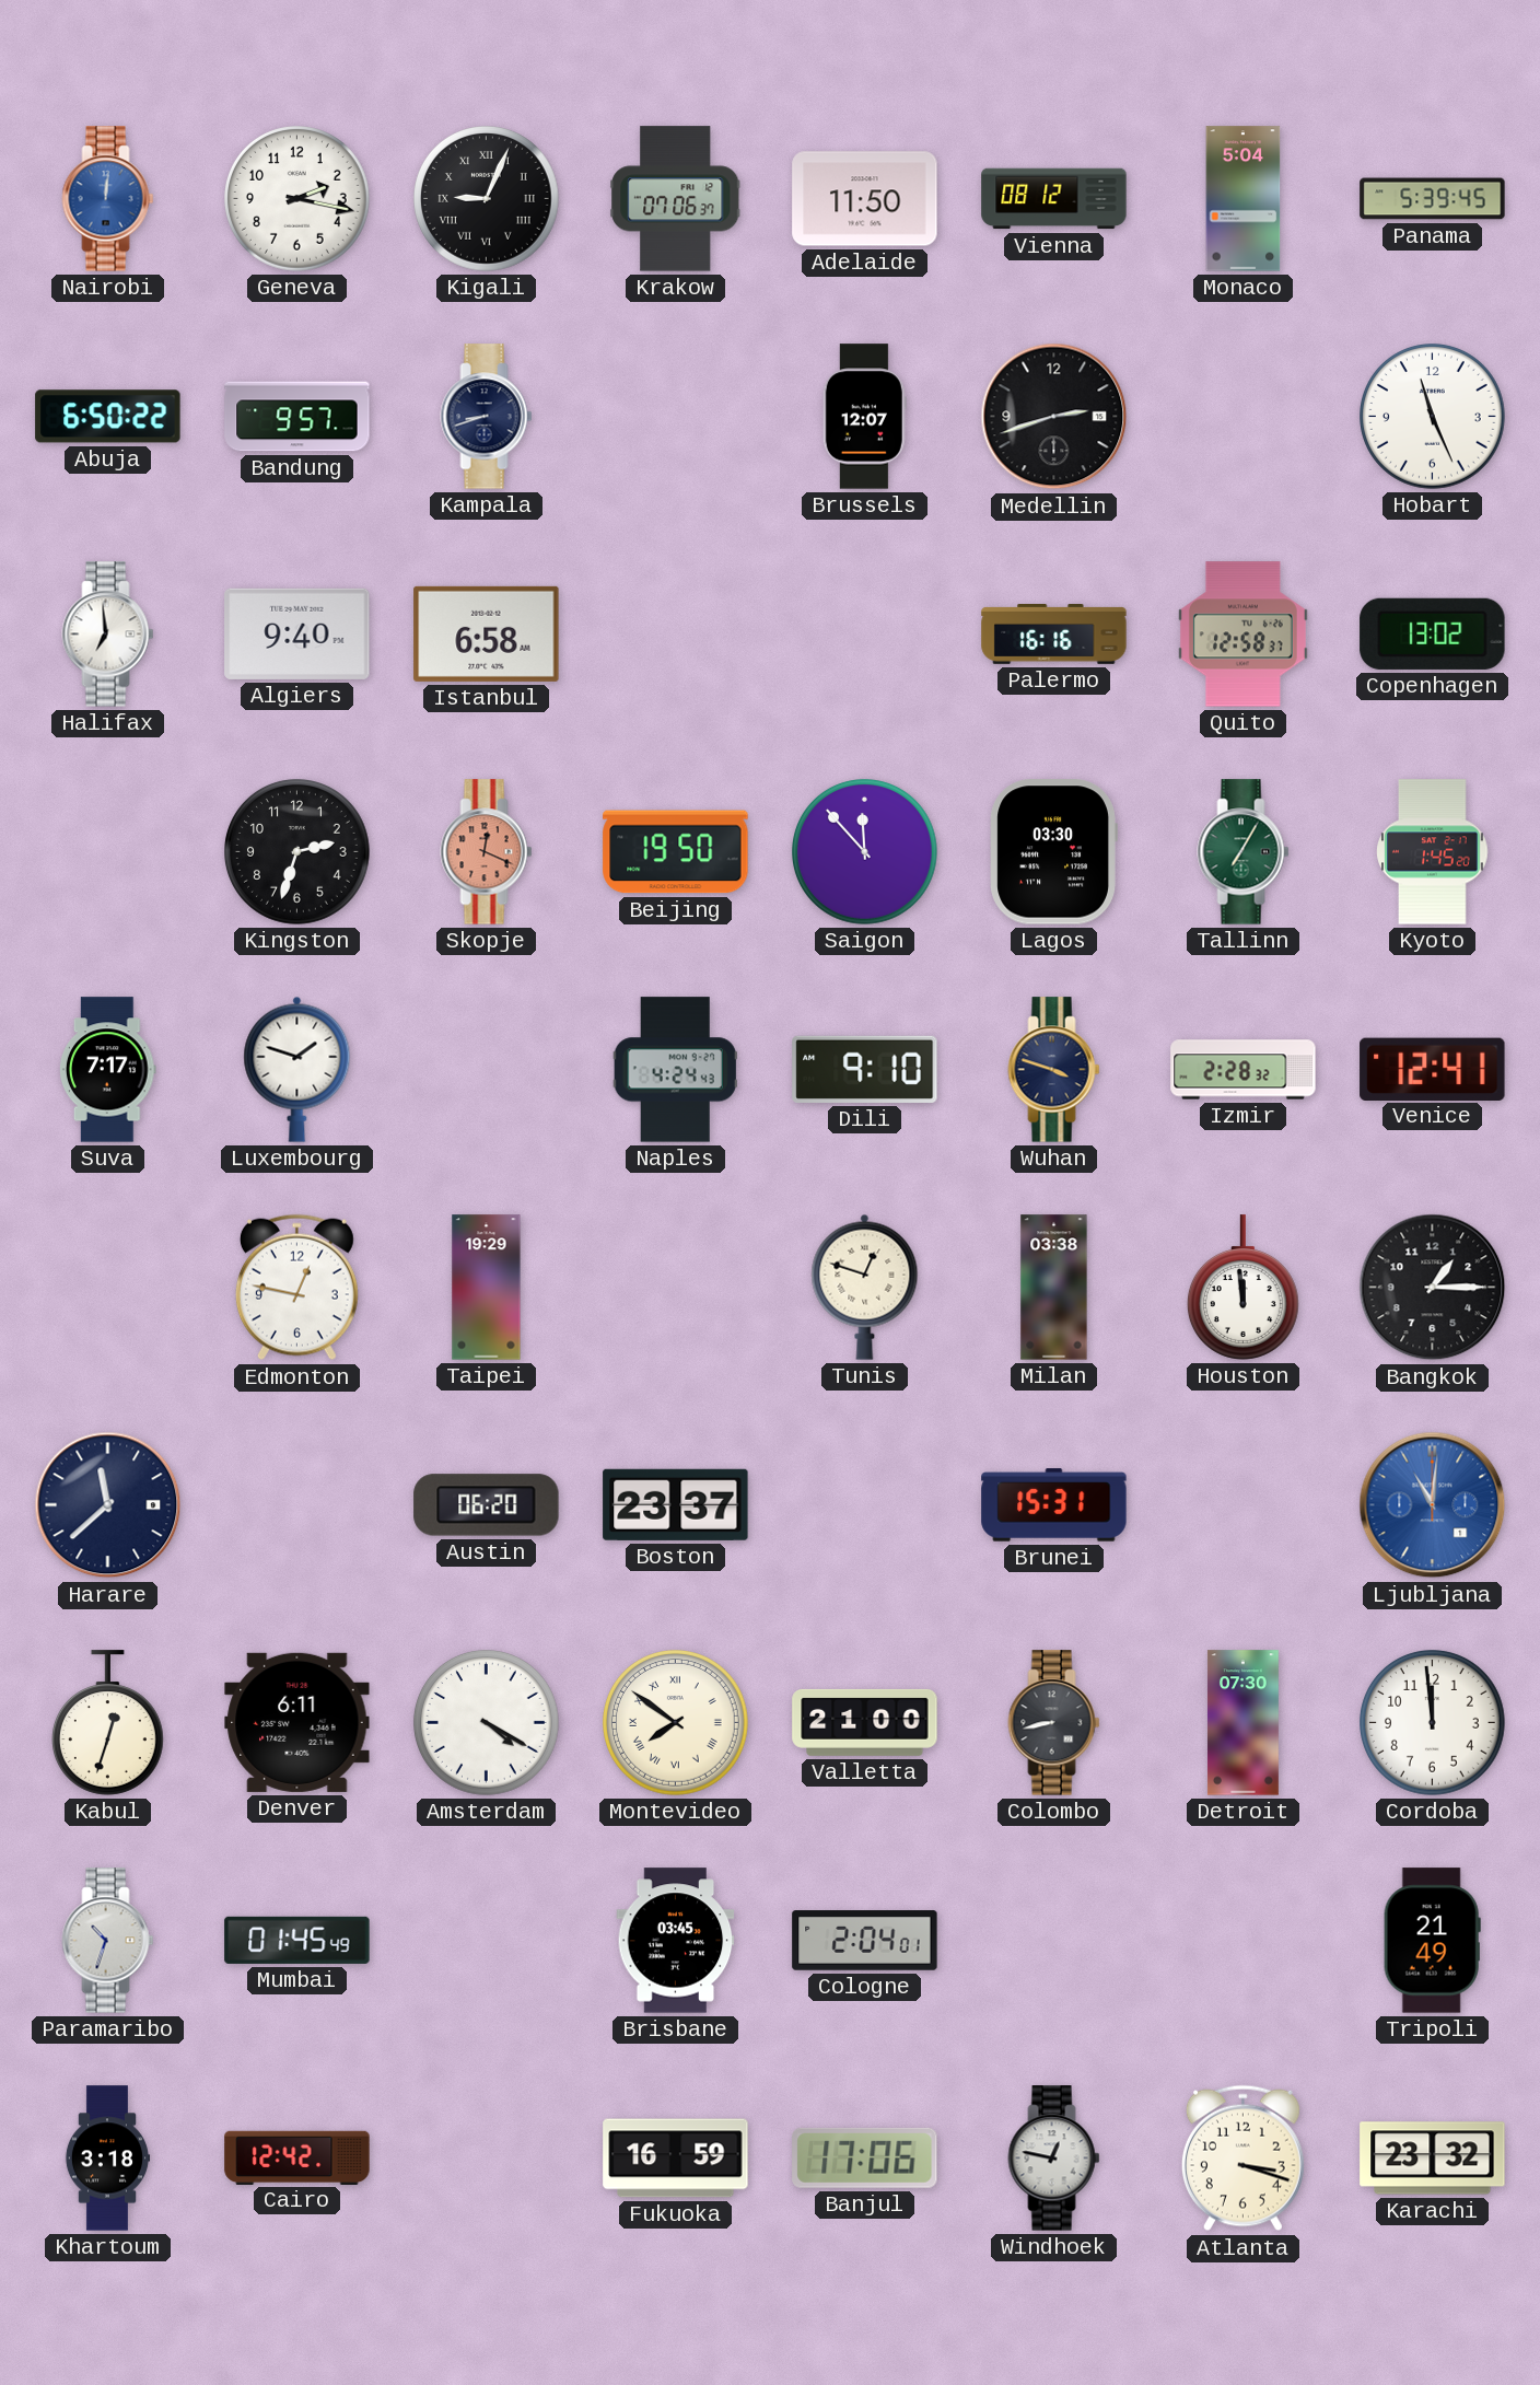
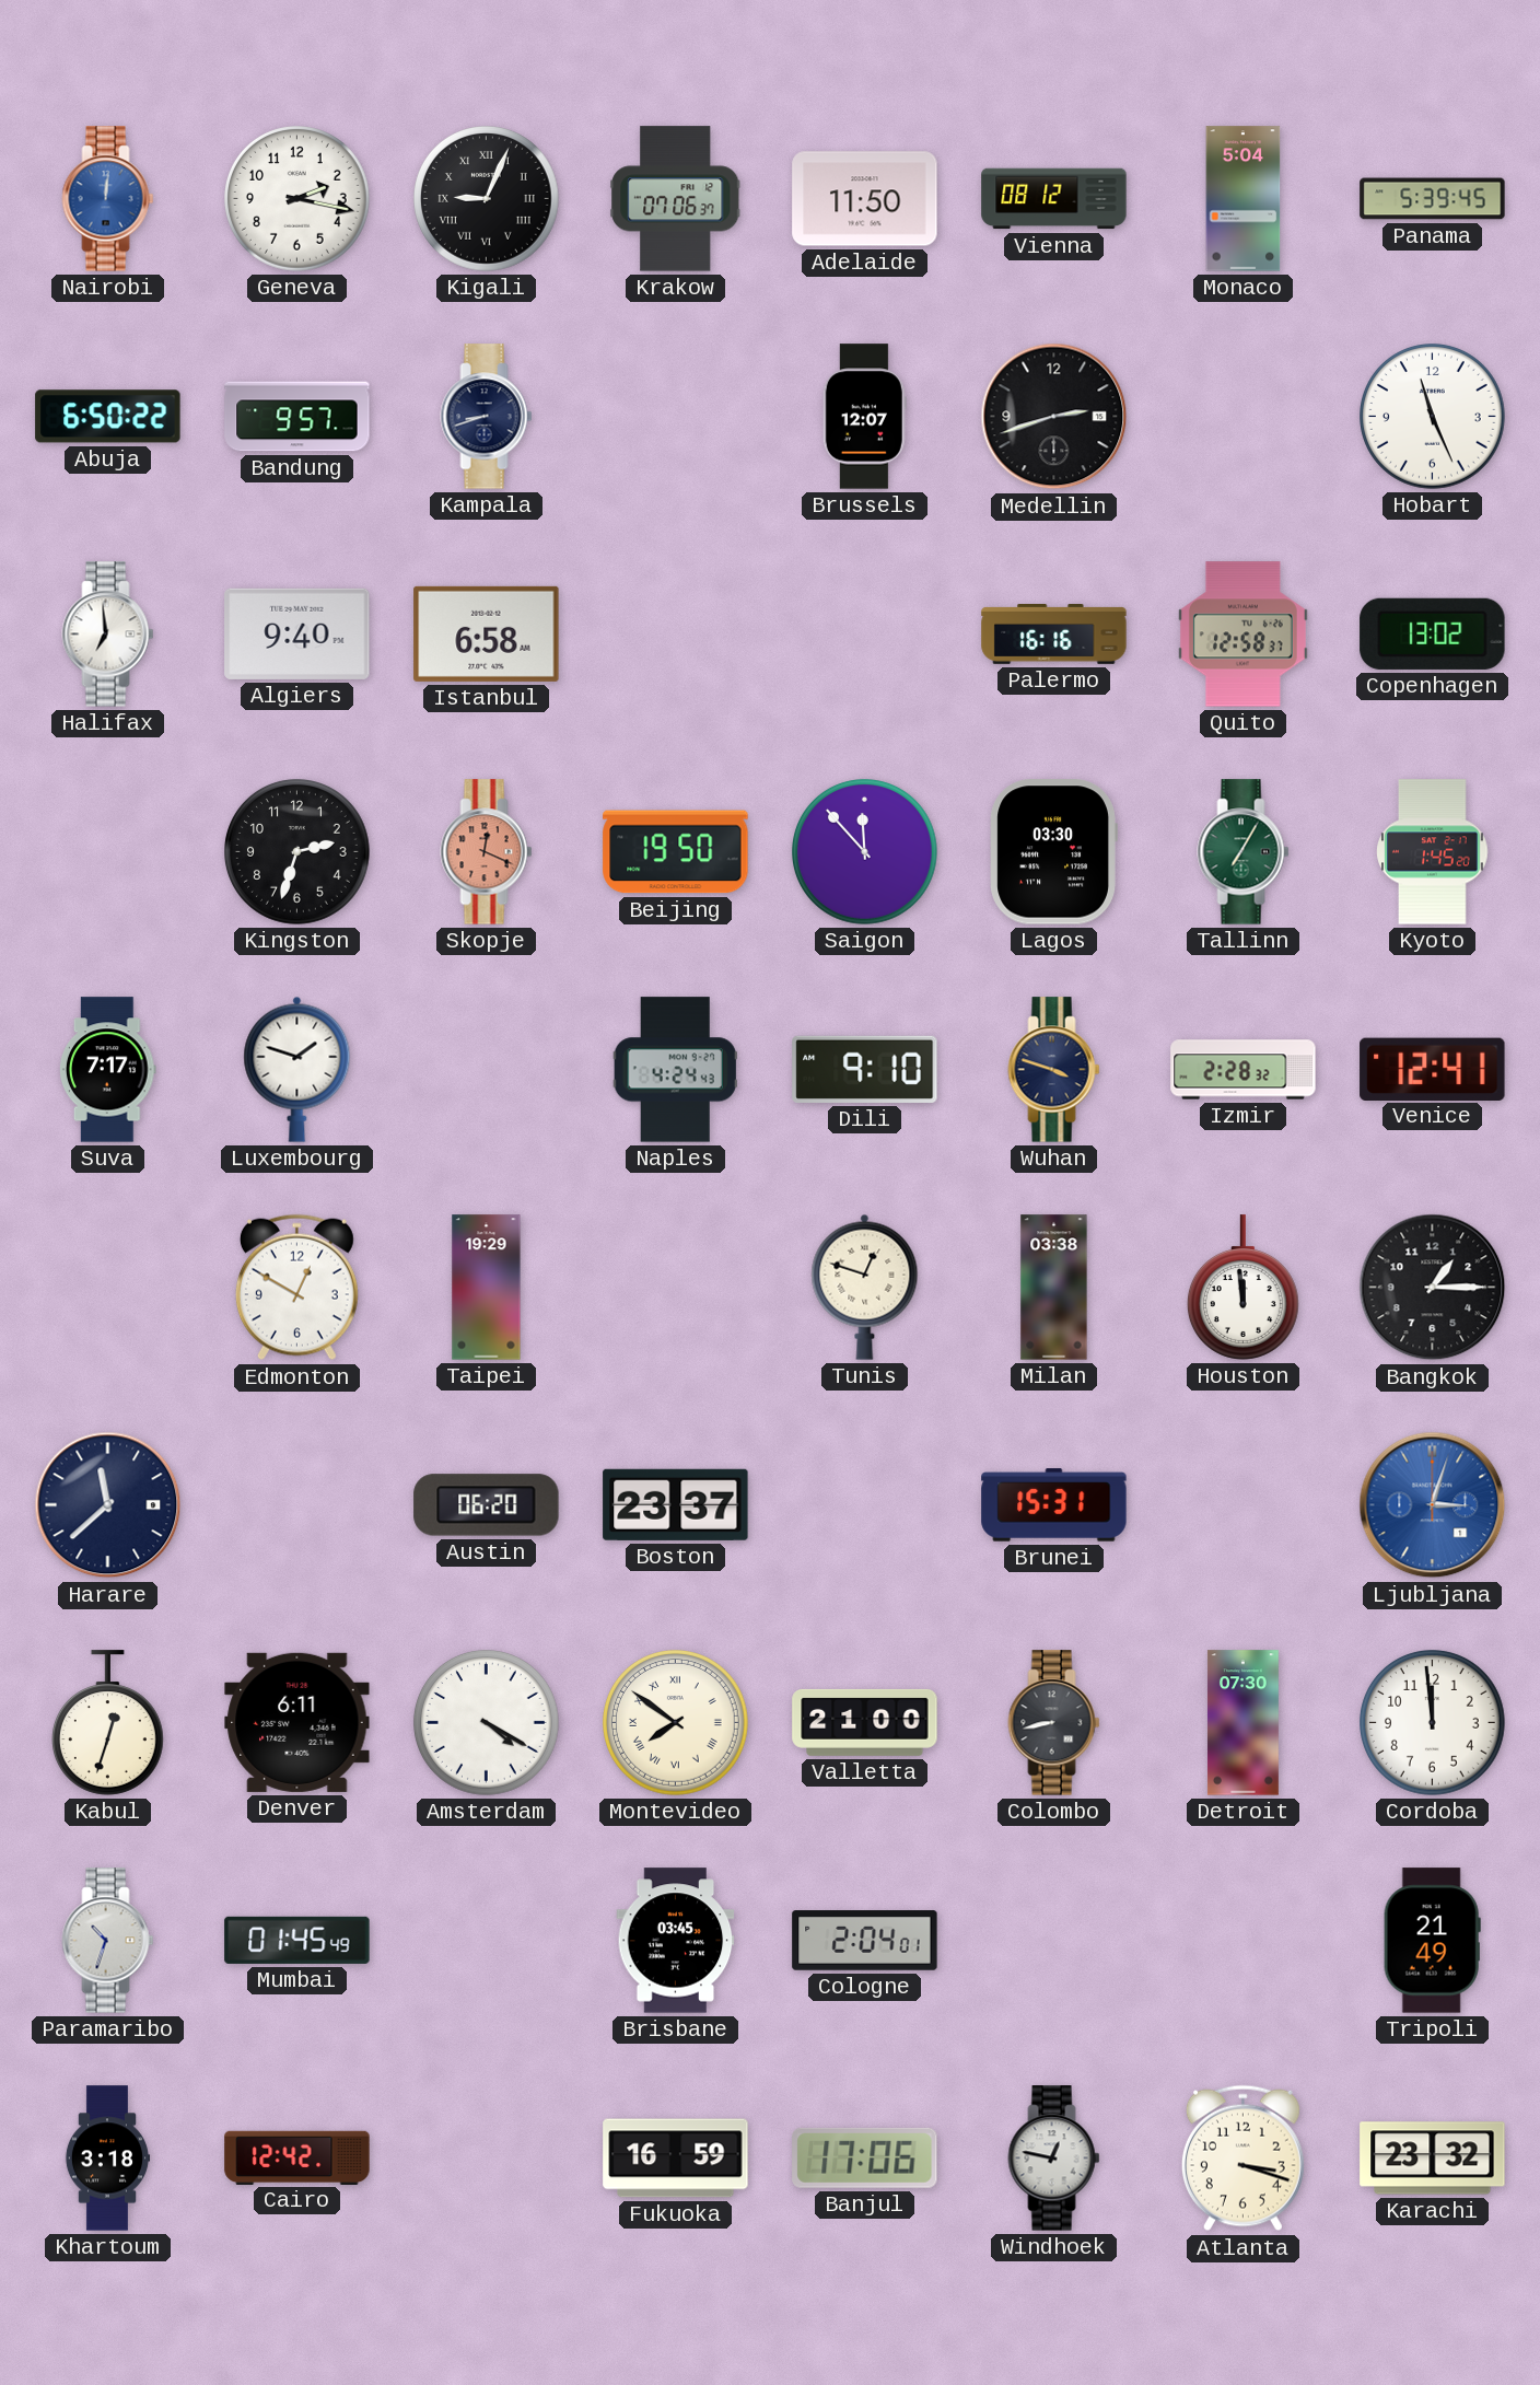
Edmonton: 12:47 -> 12:50 (296, 1288)
Ljubljana: 11:01 -> 3:03 (1433, 1505)
